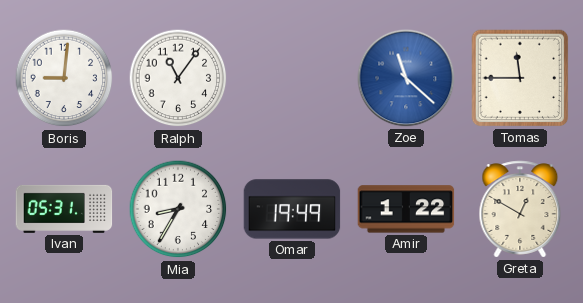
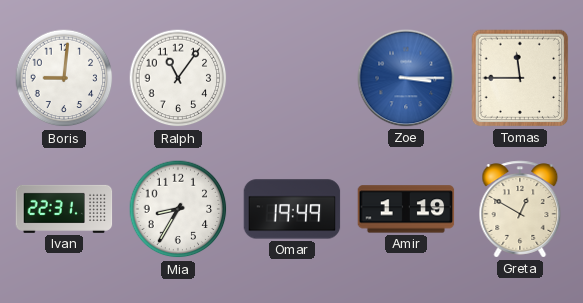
Zoe: 11:22 -> 3:15 (406, 78)
Ivan: 05:31 -> 22:31 (64, 209)
Amir: 1:22 -> 1:19 (406, 209)
